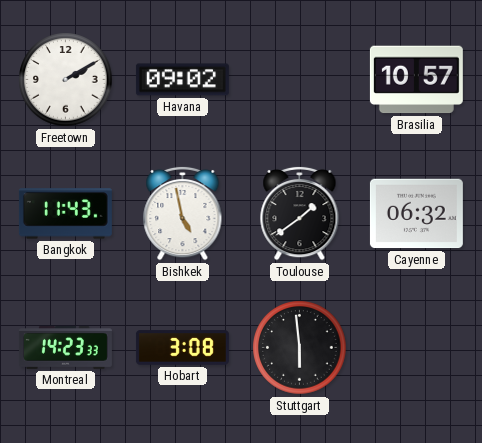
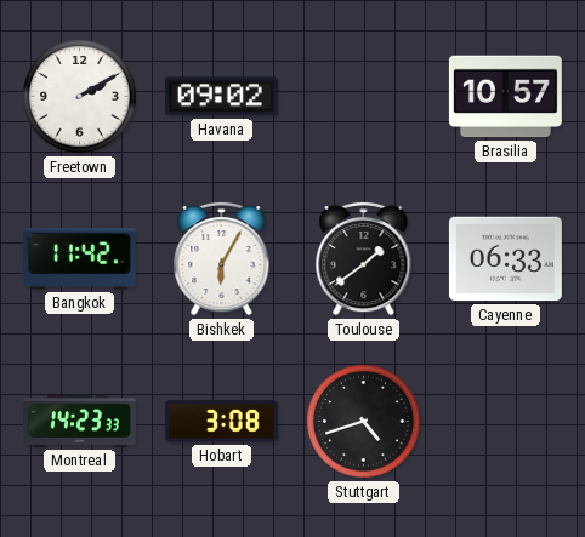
Bangkok: 11:43 -> 11:42 (79, 259)
Bishkek: 4:58 -> 6:05 (222, 258)
Cayenne: 06:32 -> 06:33 (505, 259)
Stuttgart: 5:59 -> 4:42 (364, 422)
